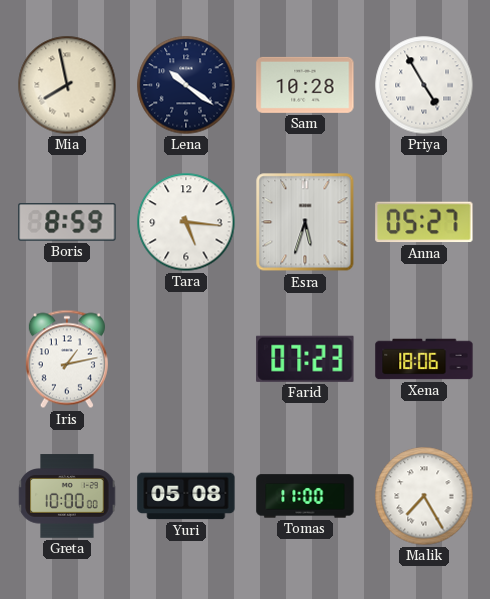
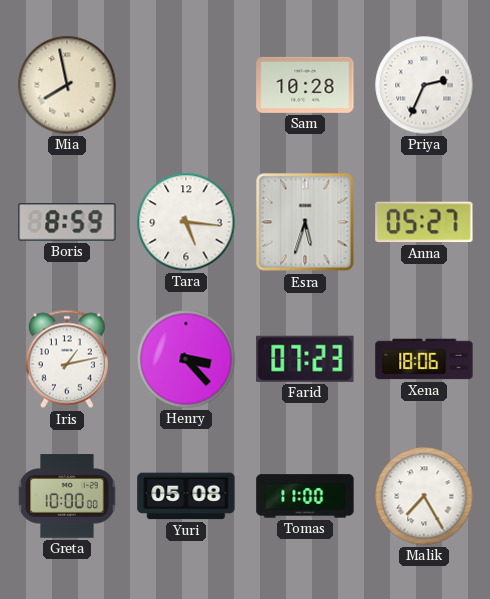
Lena: 10:21 -> none (186, 85)
Priya: 4:55 -> 2:34 (424, 85)
Henry: none -> 3:23 (186, 359)
